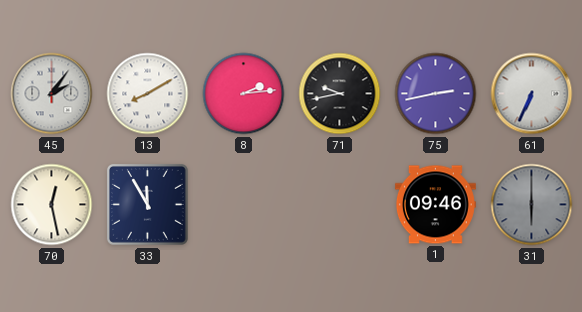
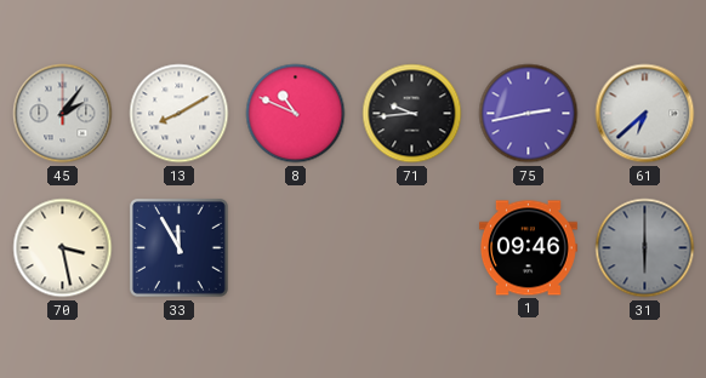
8: 2:14 -> 10:49 (296, 114)
71: 9:43 -> 9:44 (412, 114)
61: 6:34 -> 6:38 (645, 114)
70: 12:28 -> 3:28 (63, 248)
